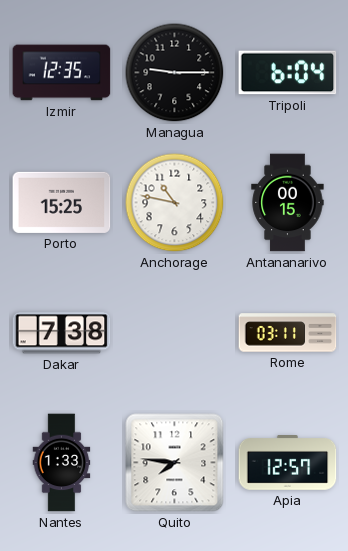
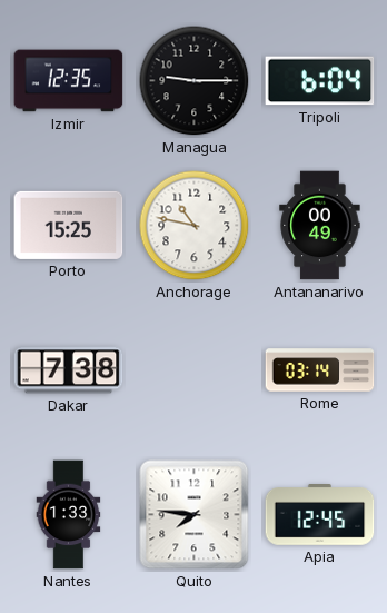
Antananarivo: 00:15 -> 00:49 (320, 226)
Rome: 03:11 -> 03:14 (320, 370)
Apia: 12:57 -> 12:45 (320, 515)
